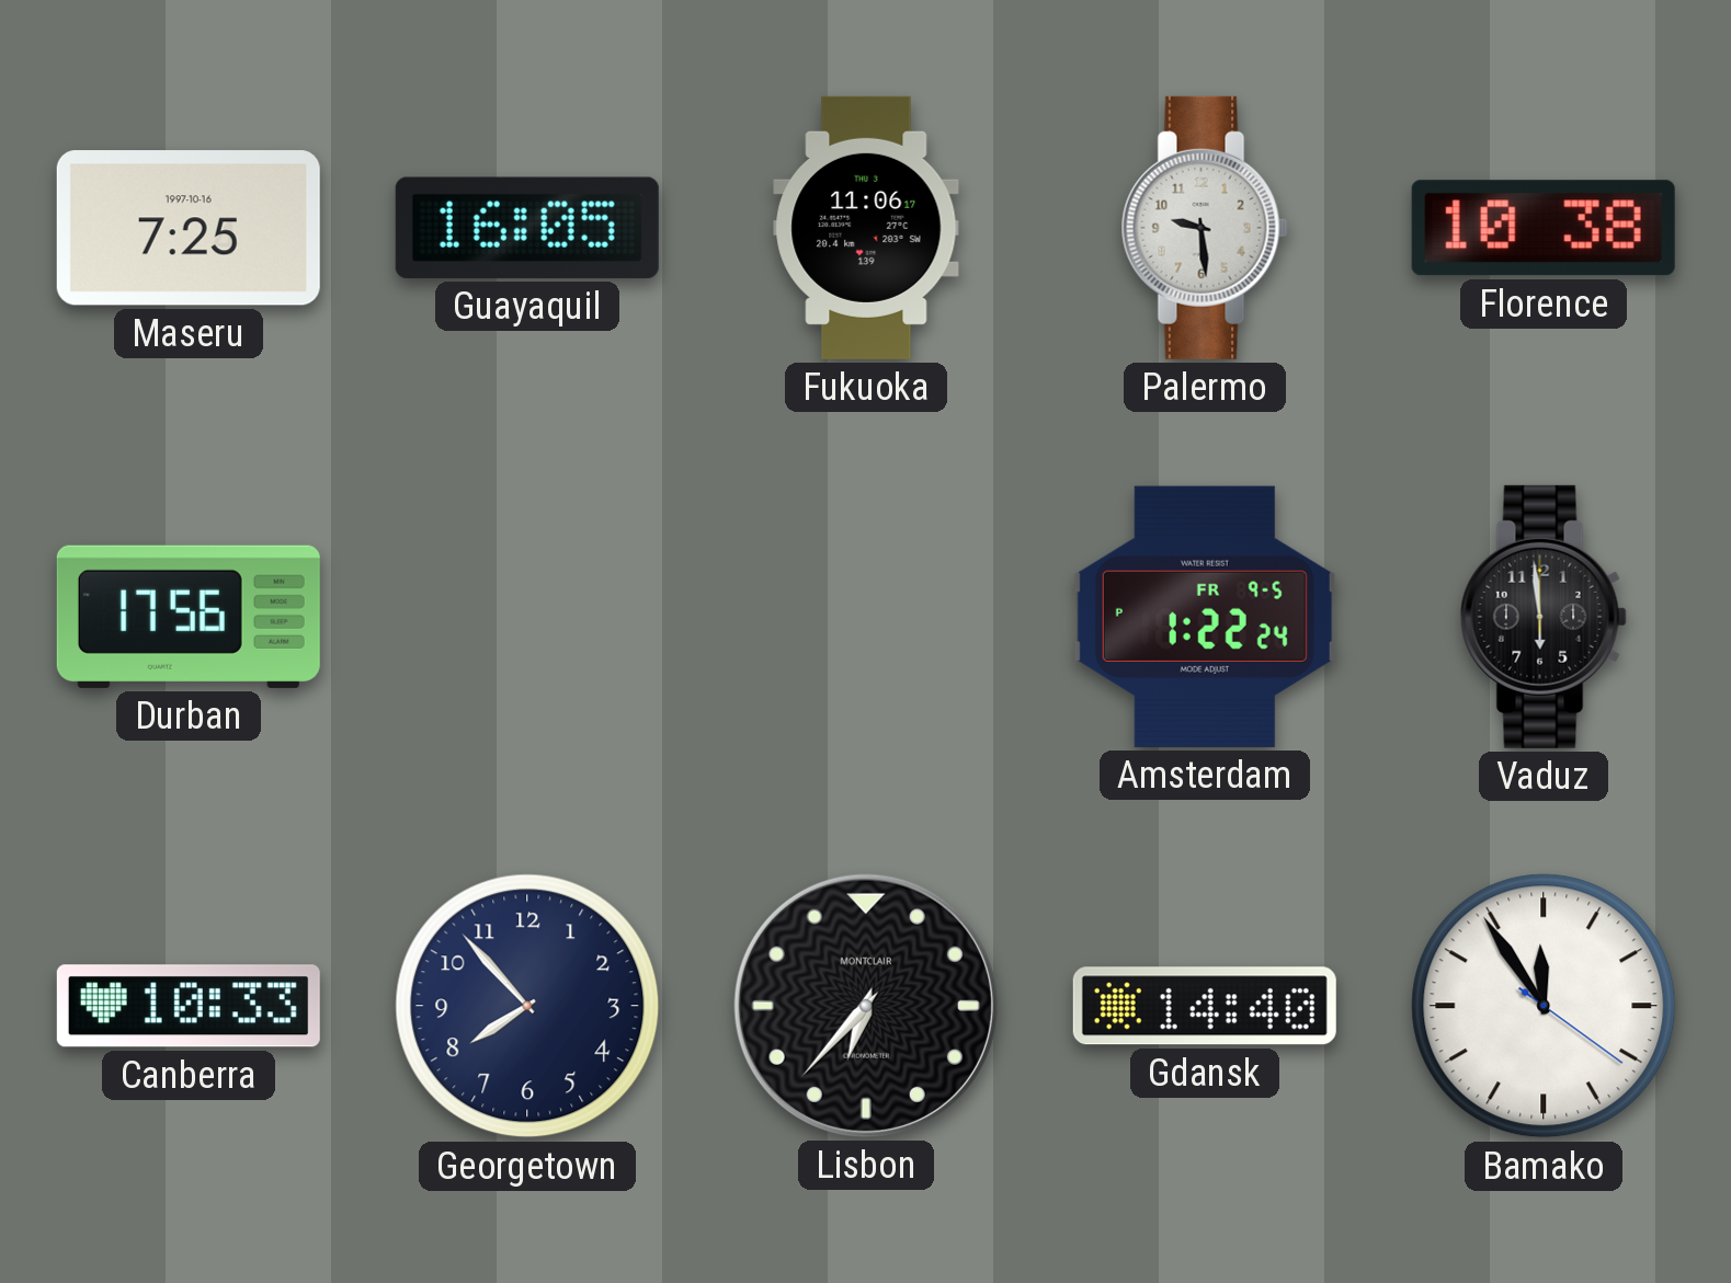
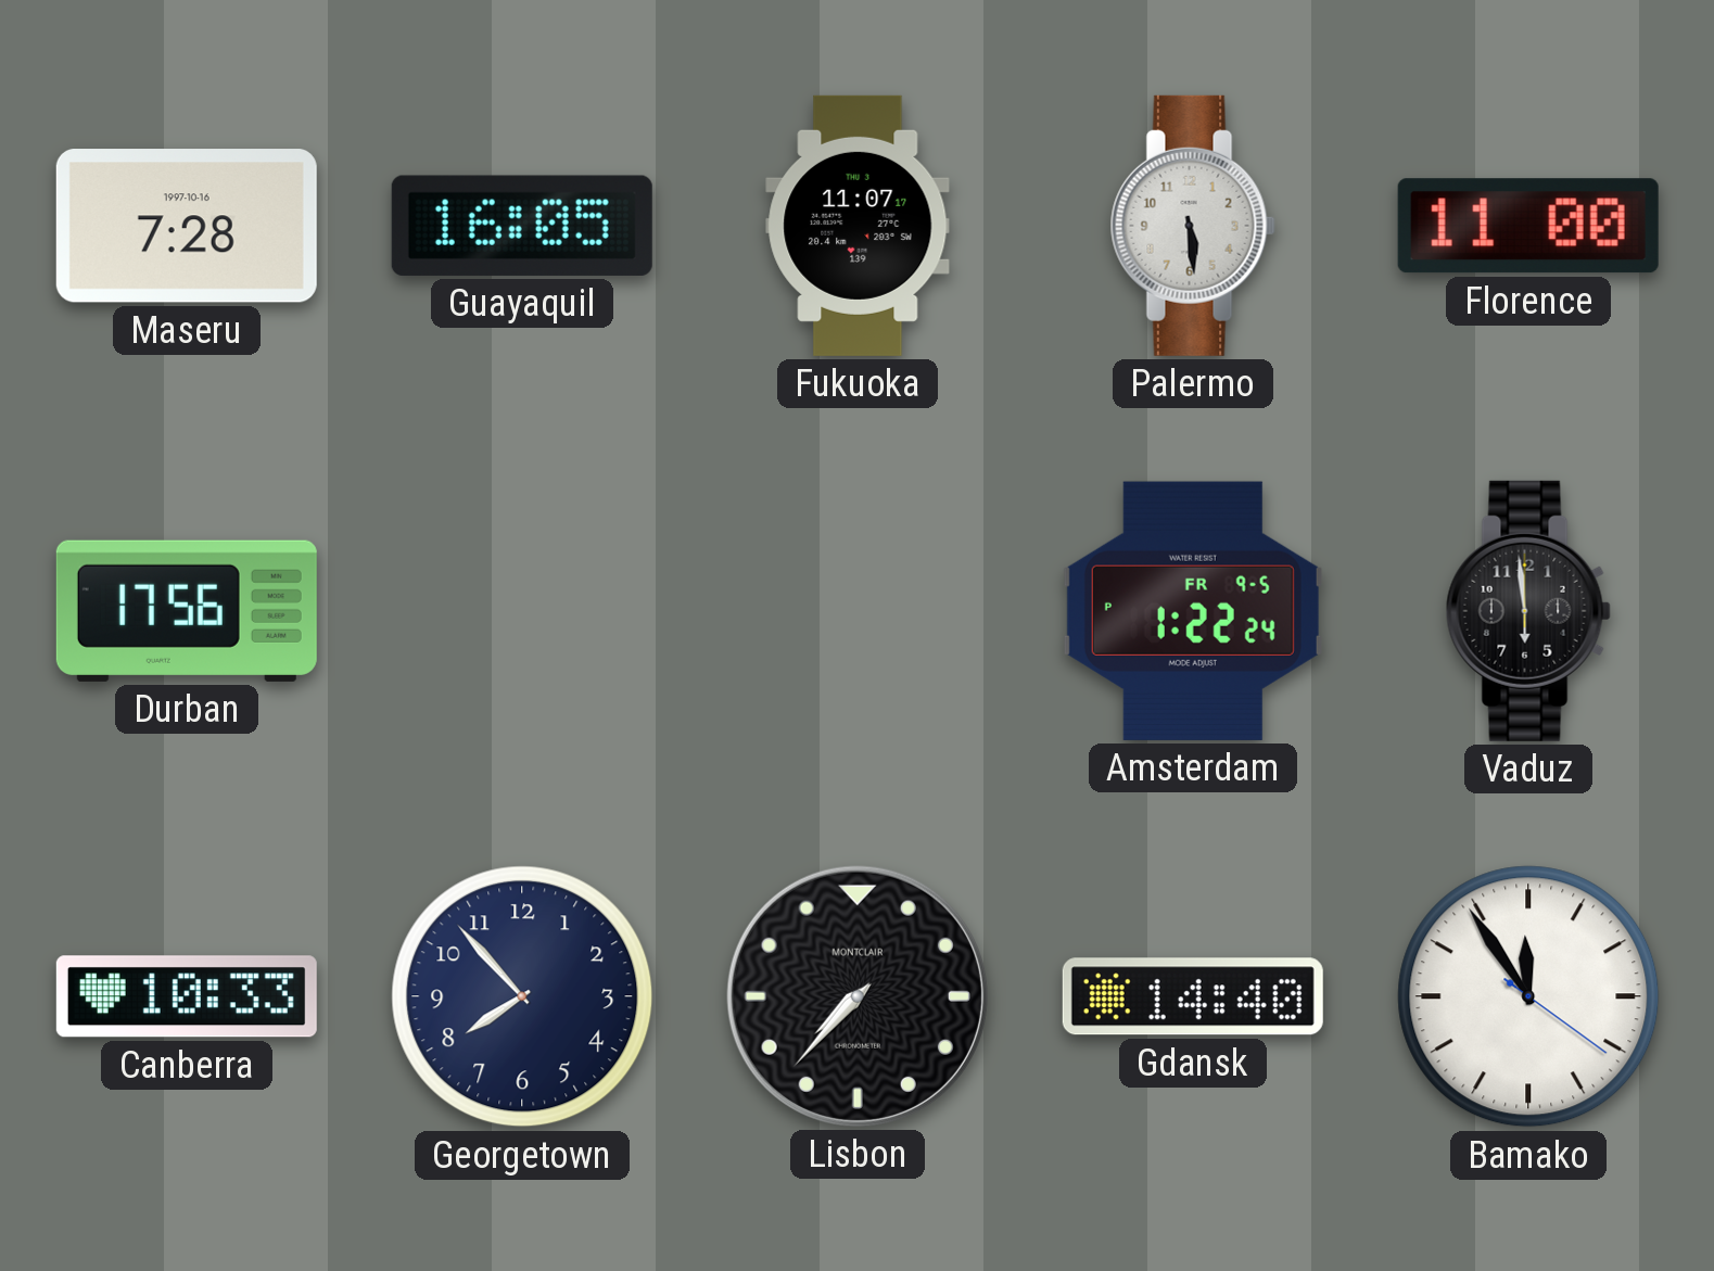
Maseru: 7:25 -> 7:28 (187, 226)
Fukuoka: 11:06 -> 11:07 (858, 226)
Palermo: 9:29 -> 5:29 (1193, 226)
Florence: 10:38 -> 11:00 (1528, 226)
Lisbon: 6:37 -> 7:37 (858, 996)
